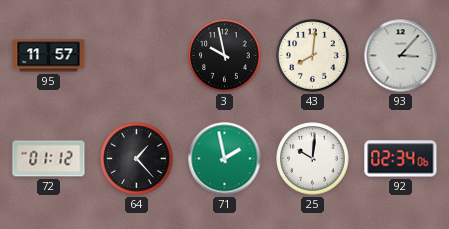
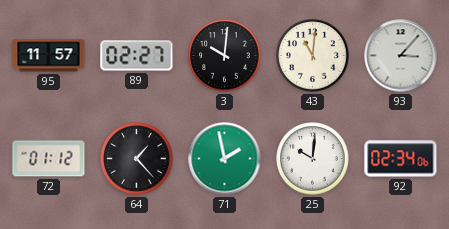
89: none -> 02:27 (137, 56)
3: 9:58 -> 10:01 (225, 56)
43: 8:01 -> 11:01 (313, 56)
